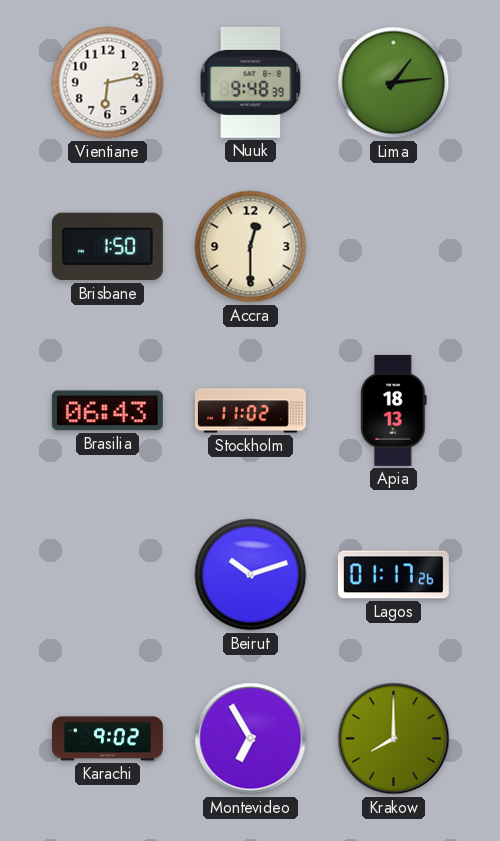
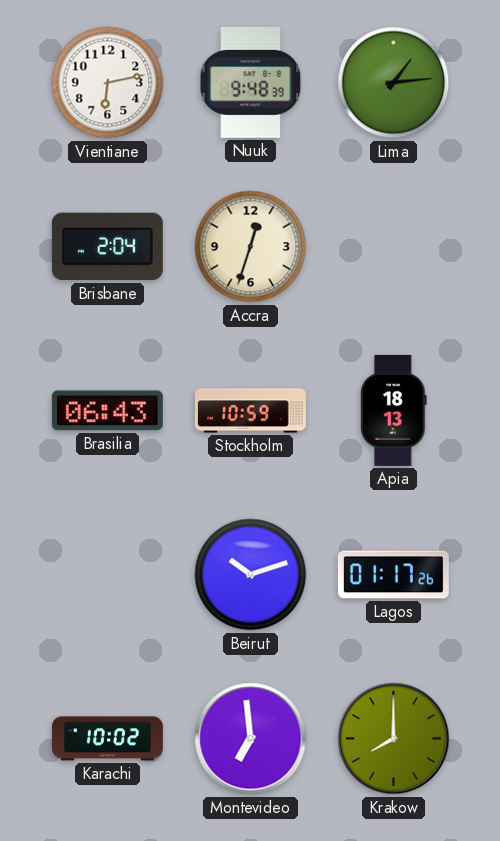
Brisbane: 1:50 -> 2:04 (107, 247)
Accra: 12:30 -> 12:33 (251, 247)
Stockholm: 11:02 -> 10:59 (250, 411)
Karachi: 9:02 -> 10:02 (107, 739)
Montevideo: 6:55 -> 6:59 (251, 739)
